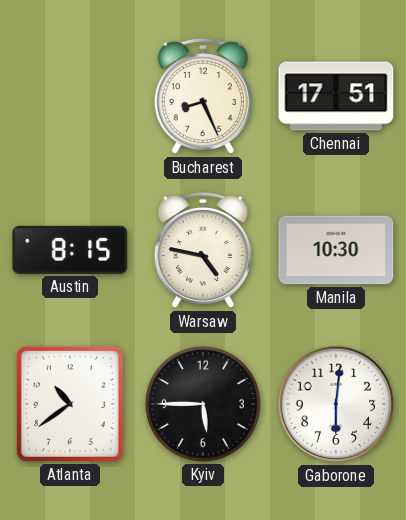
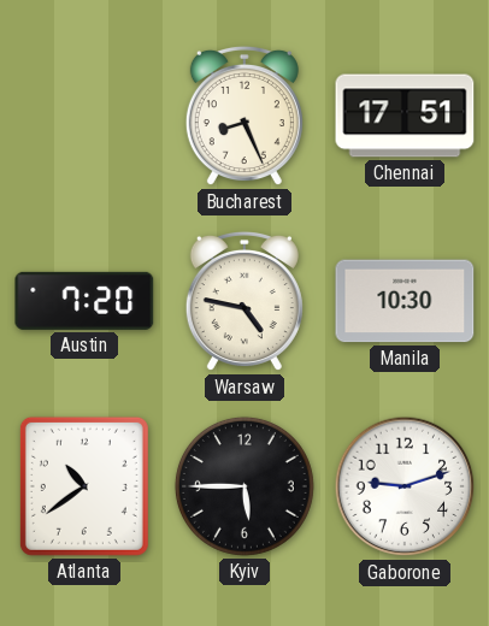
Austin: 8:15 -> 7:20 (84, 301)
Gaborone: 6:01 -> 9:12 (405, 486)
